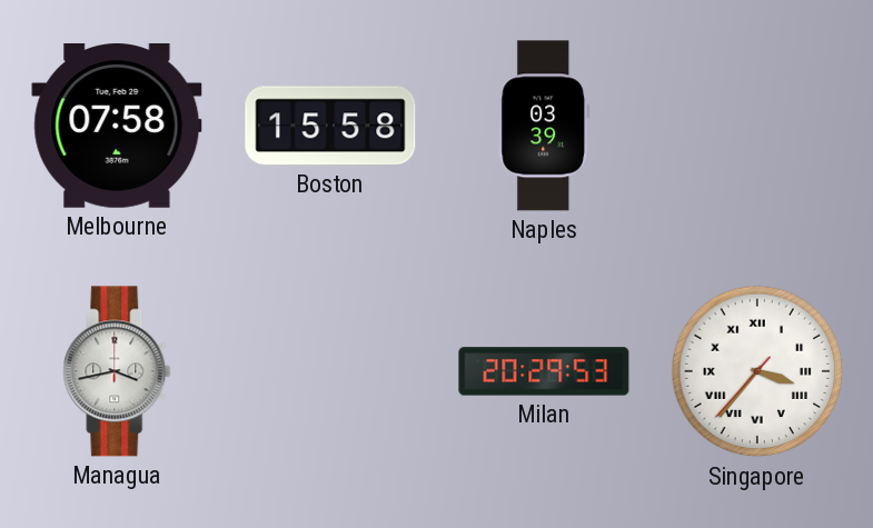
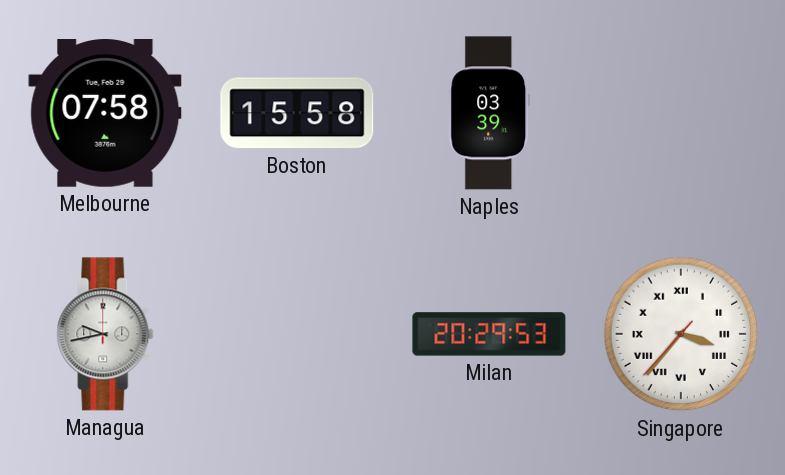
Managua: 3:43 -> 9:43 (105, 334)
